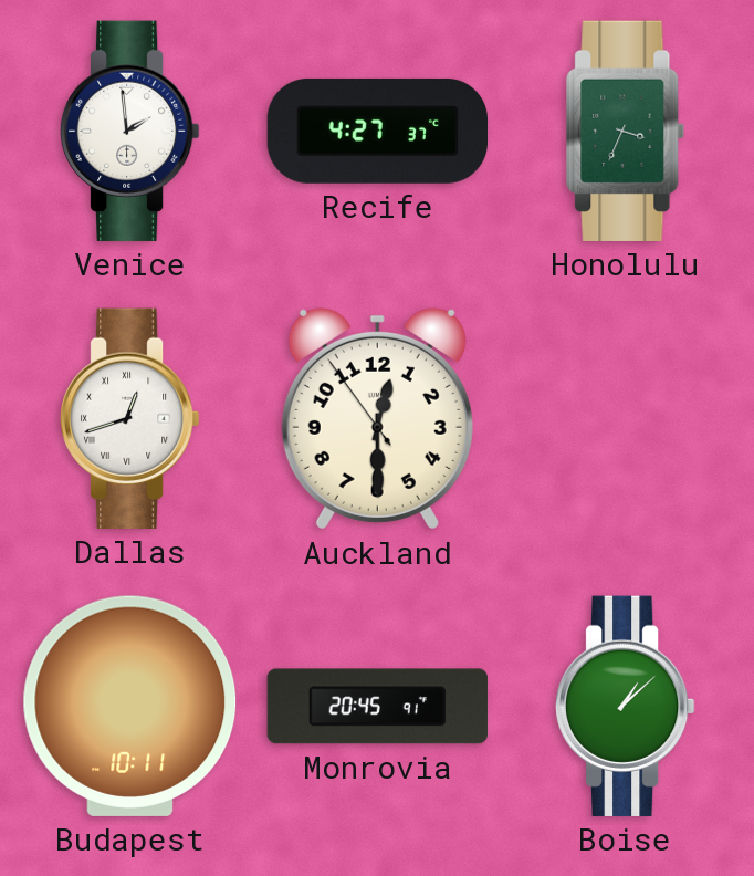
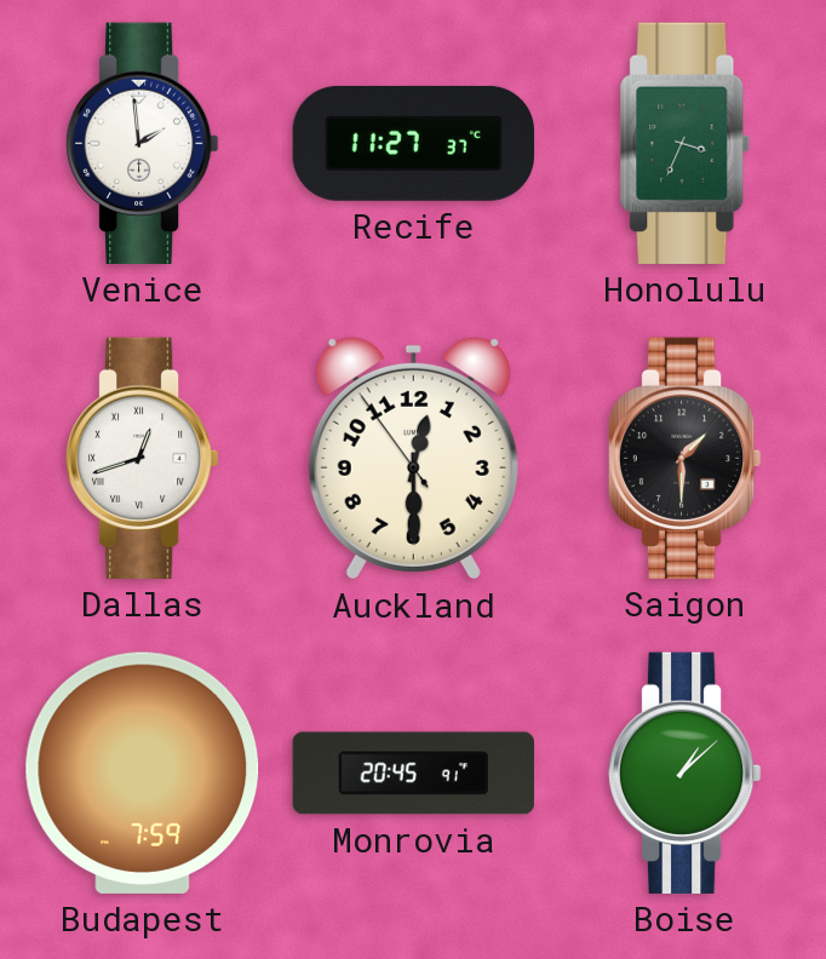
Recife: 4:27 -> 11:27 (413, 143)
Saigon: none -> 1:30 (684, 458)
Budapest: 10:11 -> 7:59 (143, 773)
